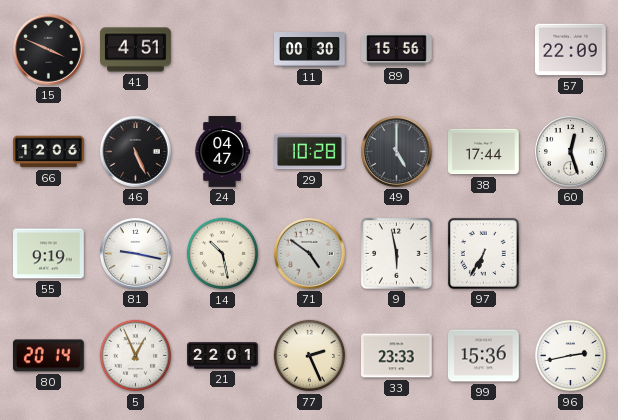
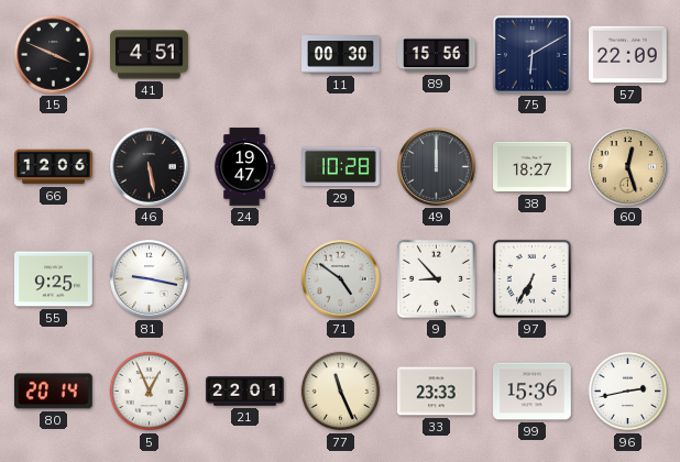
75: none -> 6:10 (531, 54)
46: 5:26 -> 5:28 (150, 167)
24: 04:47 -> 19:47 (244, 167)
49: 5:00 -> 12:00 (437, 167)
38: 17:44 -> 18:27 (533, 167)
60 dial: white -> champagne (628, 167)
55: 9:19 -> 9:25 (54, 279)
14: 10:28 -> none (223, 254)
9: 5:58 -> 8:53 (436, 278)
77: 2:26 -> 11:26 (341, 392)
